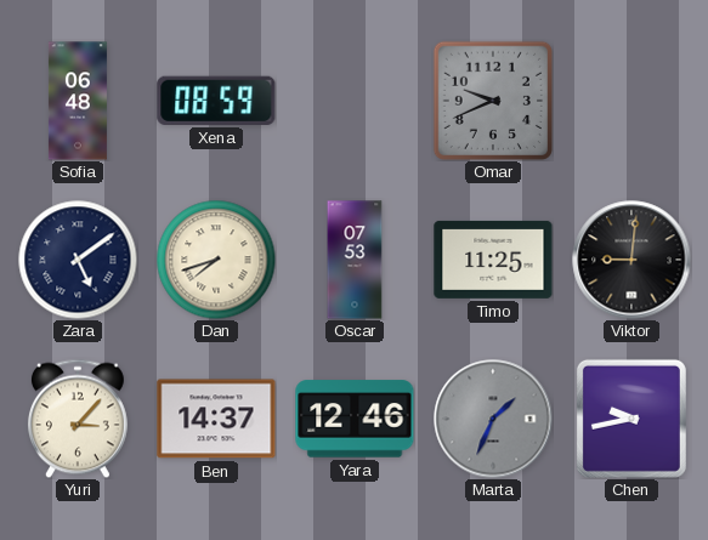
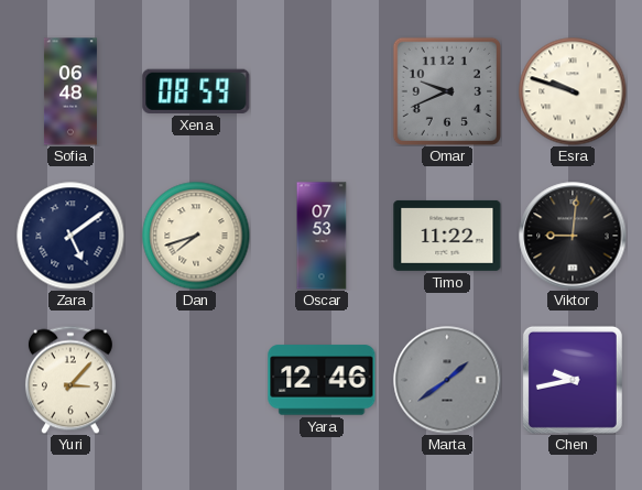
Esra: none -> 9:48 (573, 91)
Timo: 11:25 -> 11:22 (447, 236)
Ben: 14:37 -> none (216, 419)
Marta: 1:34 -> 1:39 (447, 380)
